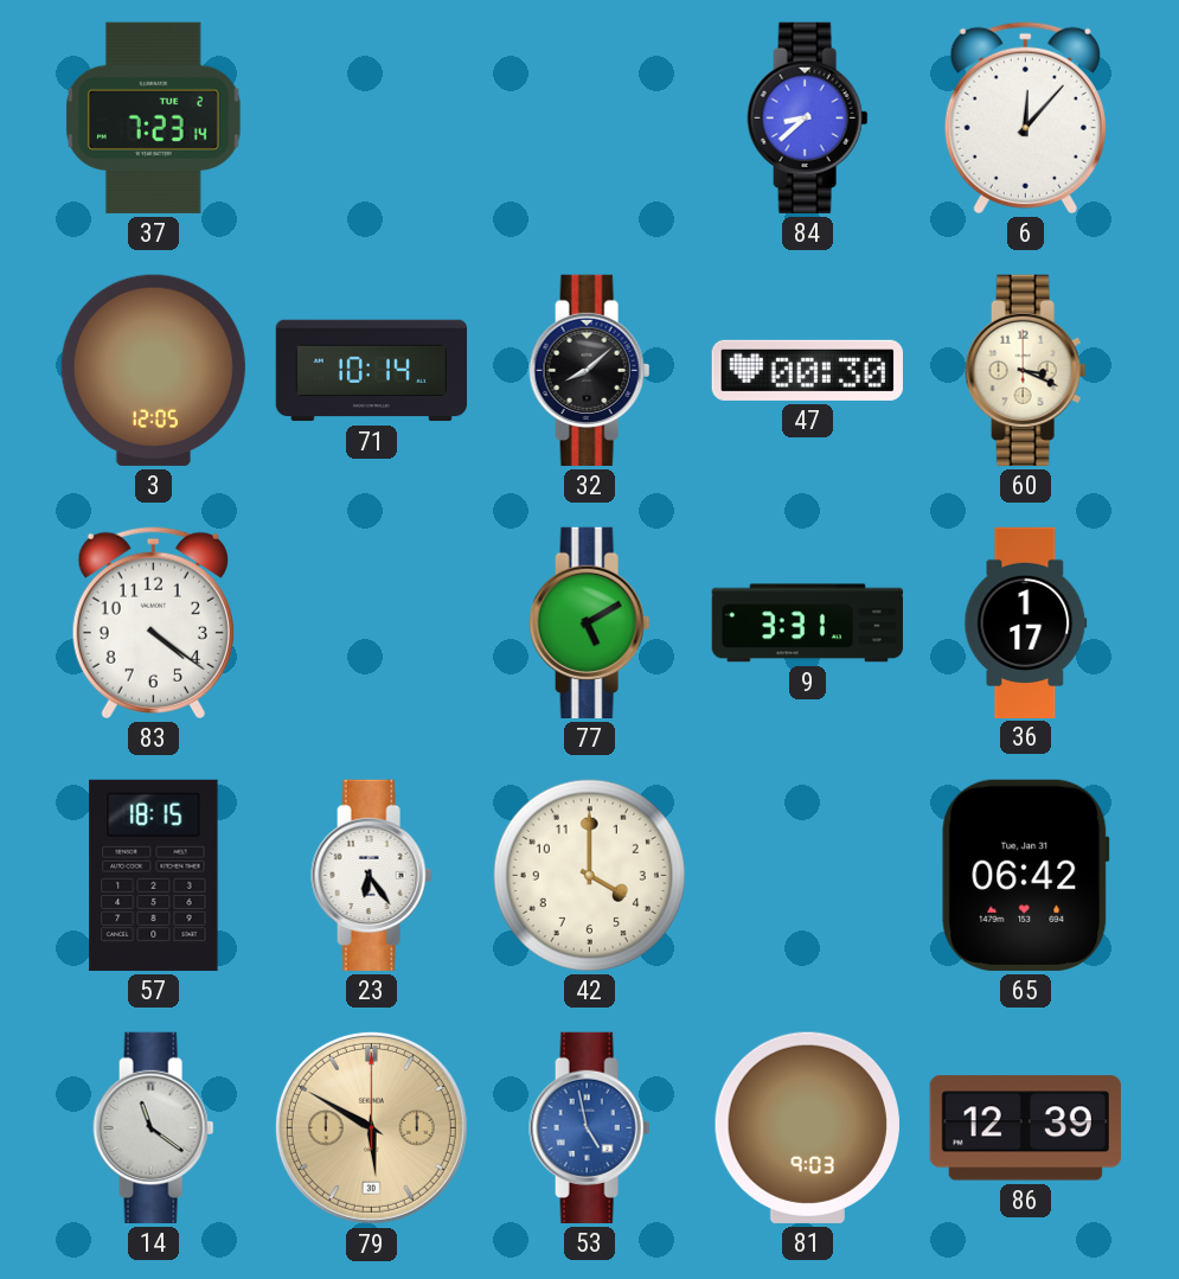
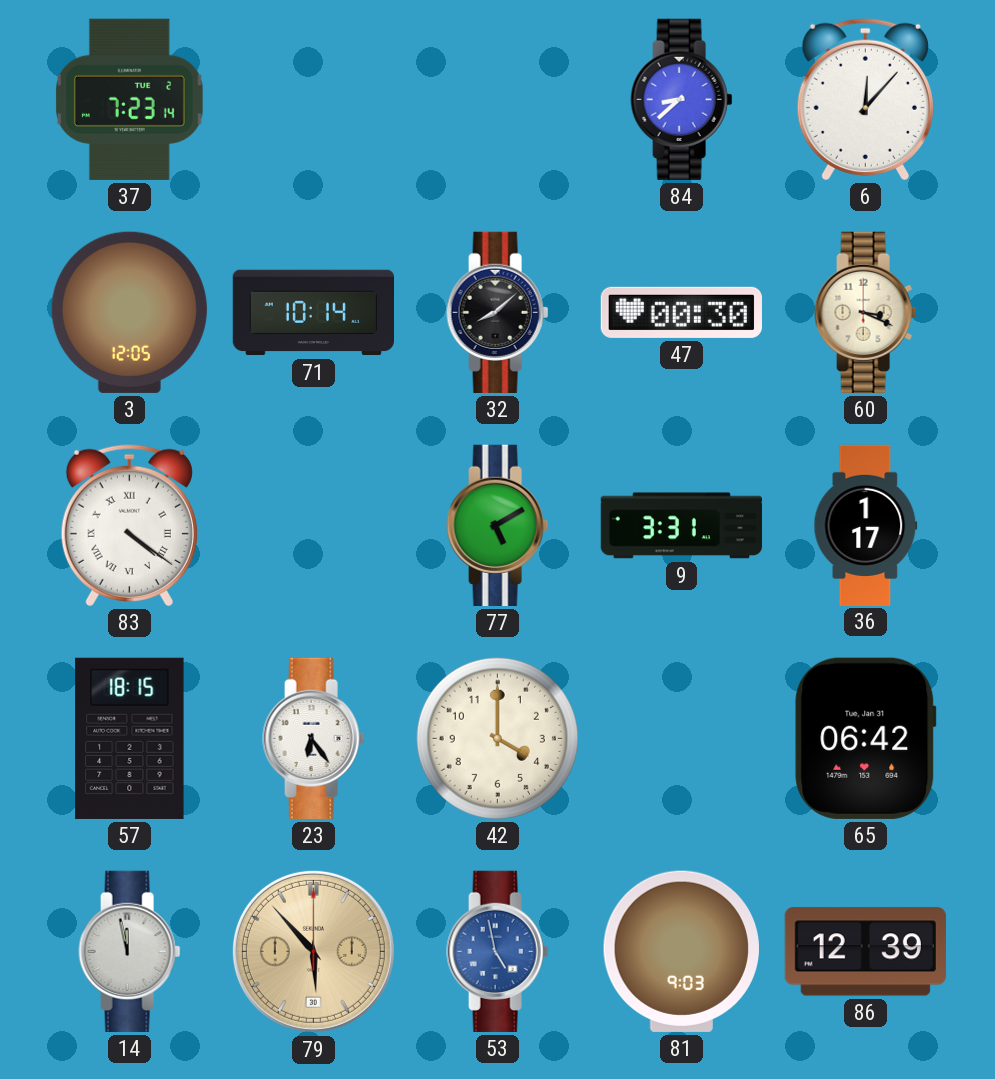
83 numerals: Arabic -> Roman (129, 525)
14: 11:21 -> 11:58 (130, 951)
79: 5:50 -> 5:53 (313, 951)
